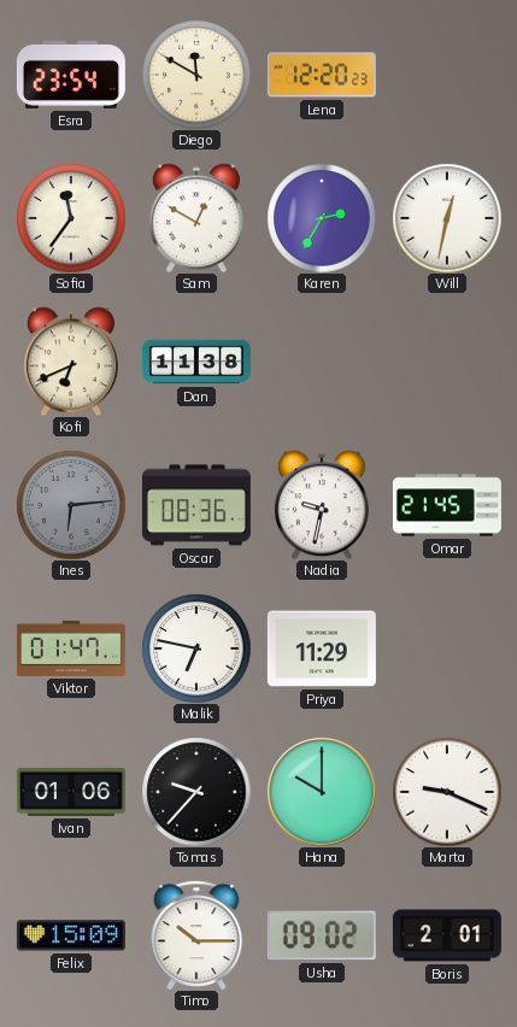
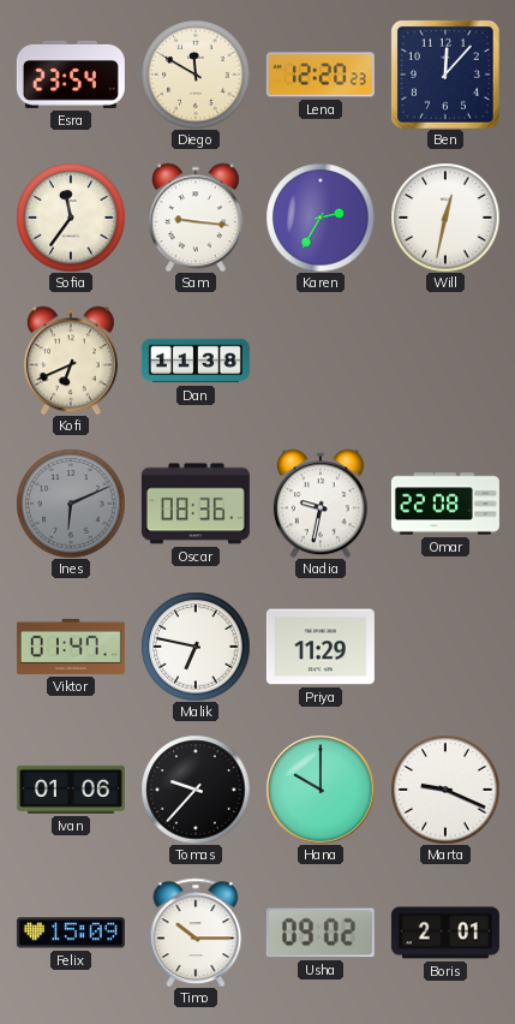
Ben: none -> 12:07 (445, 75)
Sam: 12:50 -> 9:16 (196, 218)
Ines: 6:14 -> 6:11 (71, 504)
Omar: 21:45 -> 22:08 (445, 504)
